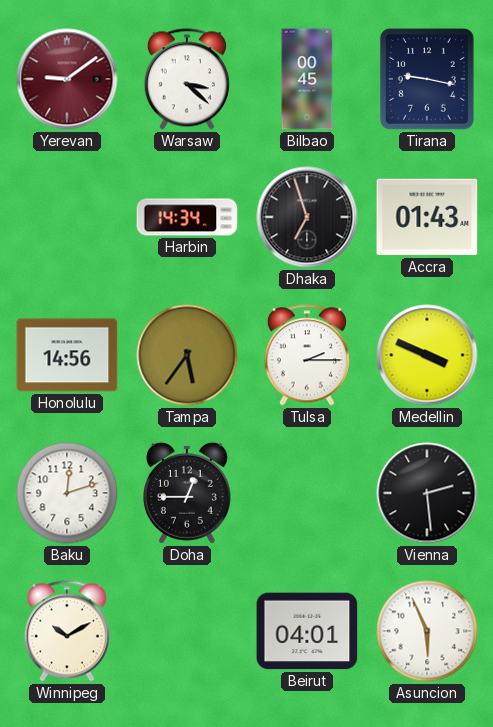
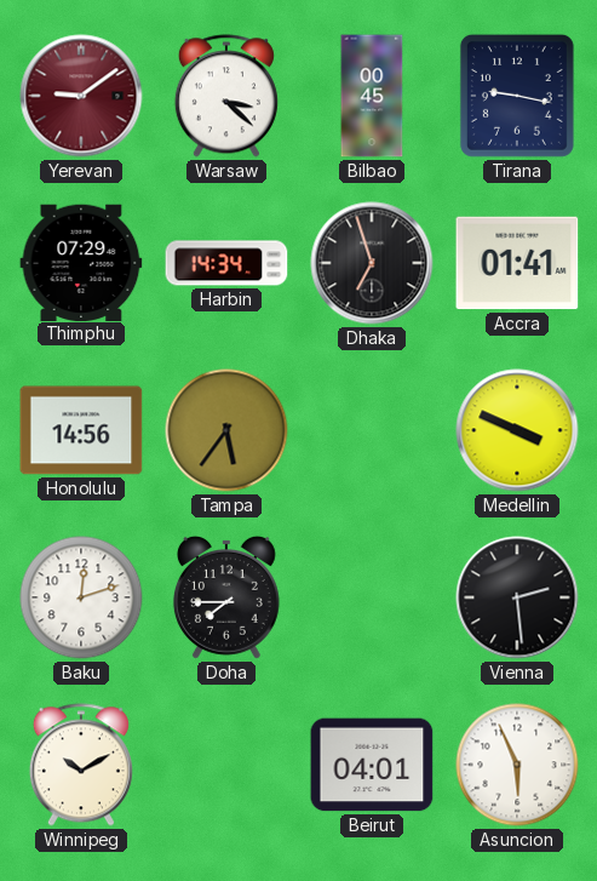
Thimphu: none -> 07:29 (81, 262)
Accra: 01:43 -> 01:41 (517, 263)
Tulsa: 2:15 -> none (307, 355)
Doha: 12:45 -> 7:45 (226, 597)
